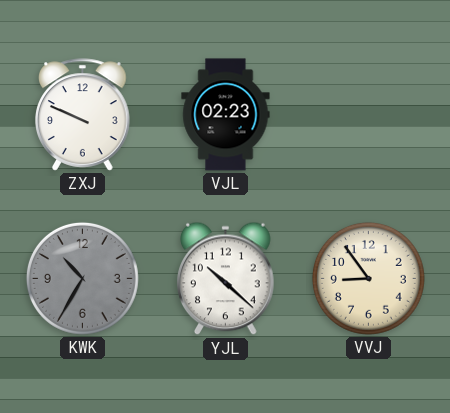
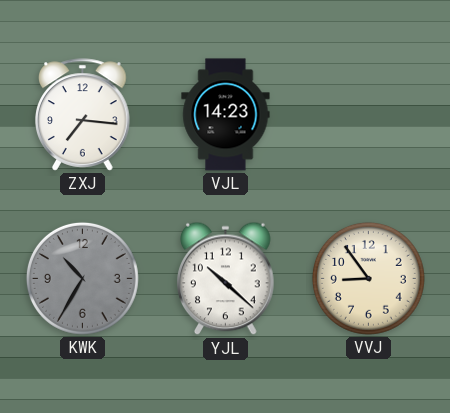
ZXJ: 9:49 -> 7:16 (83, 115)
VJL: 02:23 -> 14:23 (226, 115)
